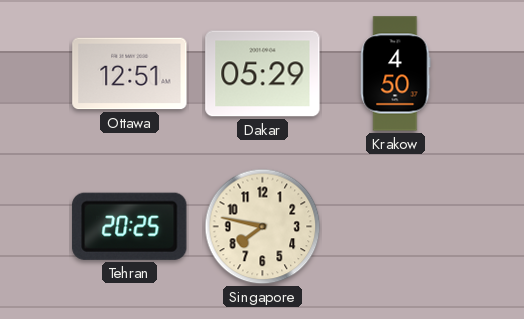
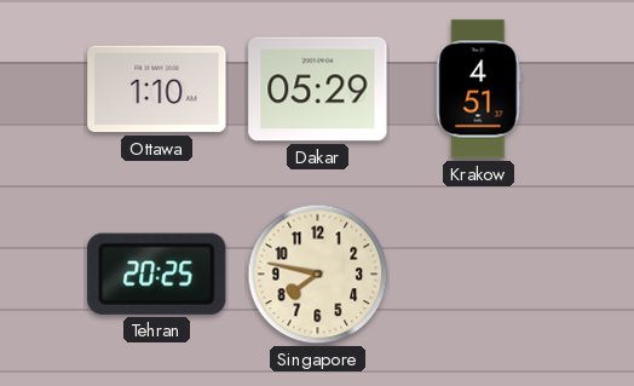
Ottawa: 12:51 -> 1:10 (157, 90)
Krakow: 4:50 -> 4:51 (479, 90)
